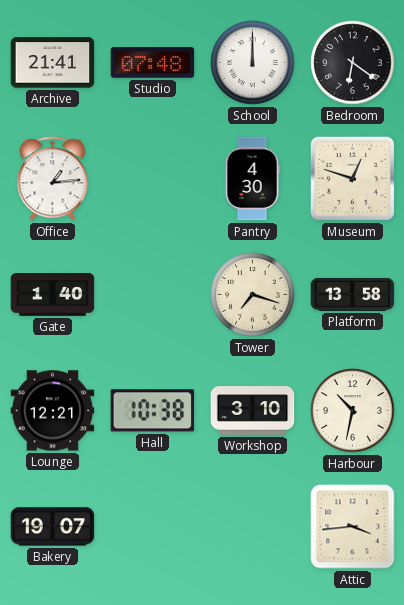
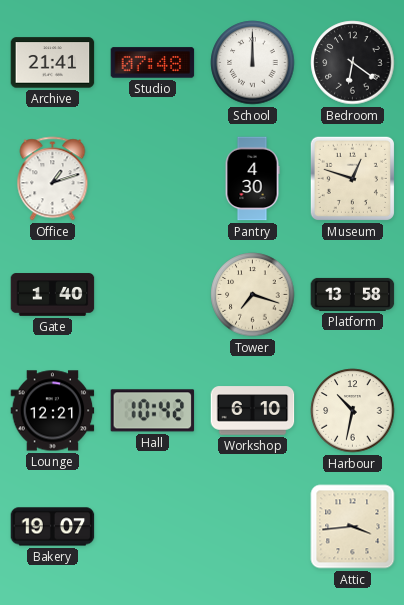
Office: 1:14 -> 1:12 (53, 179)
Hall: 10:38 -> 10:42 (153, 411)
Workshop: 3:10 -> 6:10 (253, 411)
